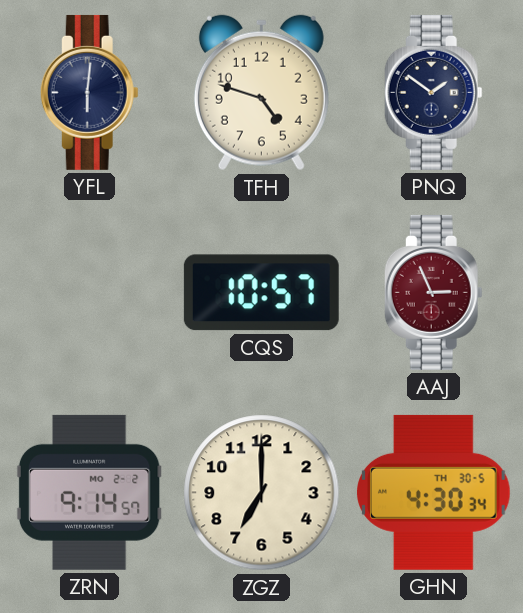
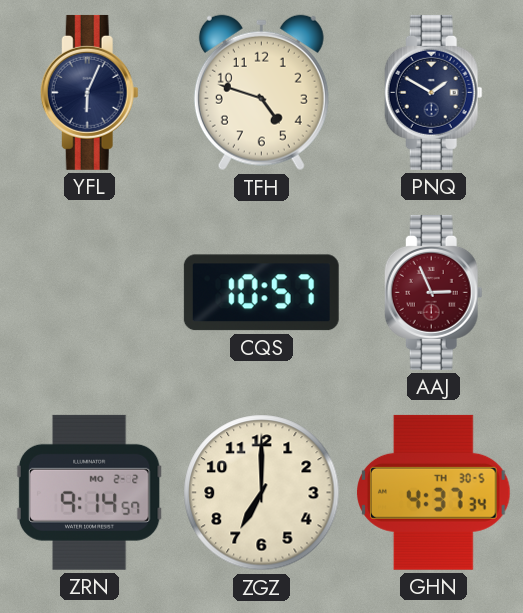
YFL: 6:01 -> 6:04 (89, 92)
PNQ: 1:51 -> 1:50 (433, 92)
GHN: 4:30 -> 4:37 (434, 492)
